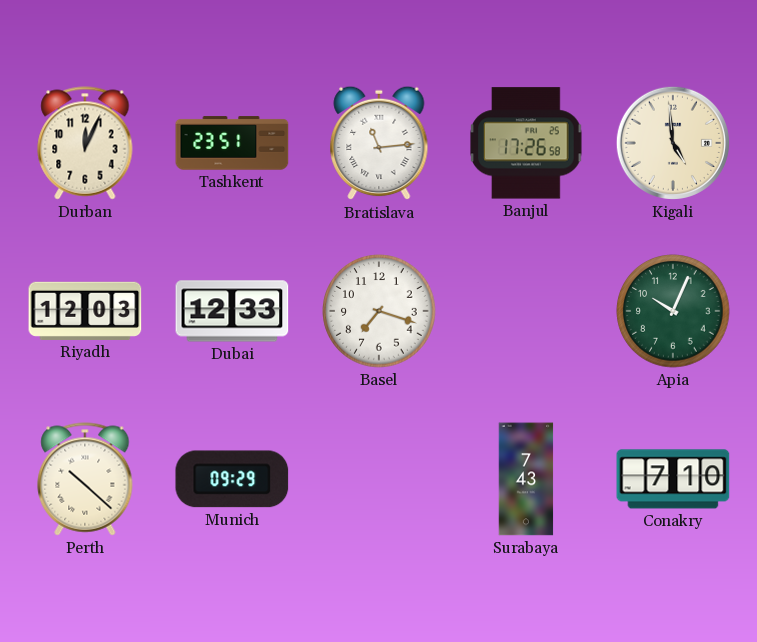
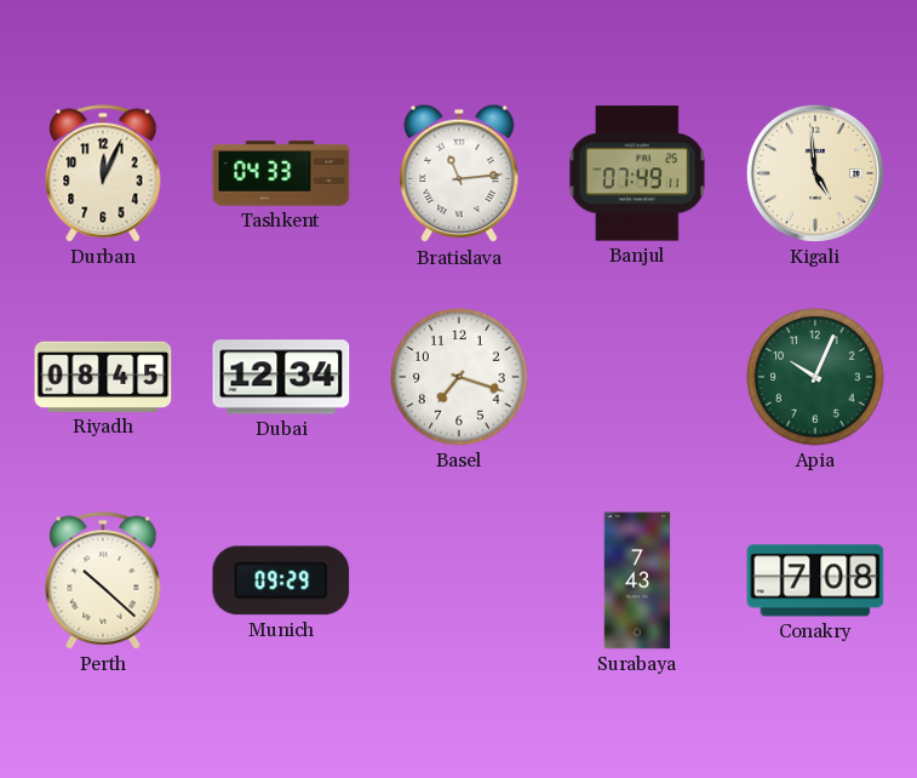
Tashkent: 23:51 -> 04:33 (281, 173)
Banjul: 17:26 -> 07:49 (637, 173)
Riyadh: 12:03 -> 08:45 (103, 377)
Dubai: 12:33 -> 12:34 (281, 377)
Conakry: 7:10 -> 7:08 (815, 580)
